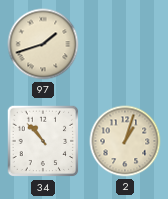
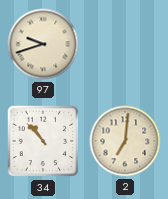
97: 1:42 -> 9:42 (43, 44)
2: 1:03 -> 7:01 (125, 141)
